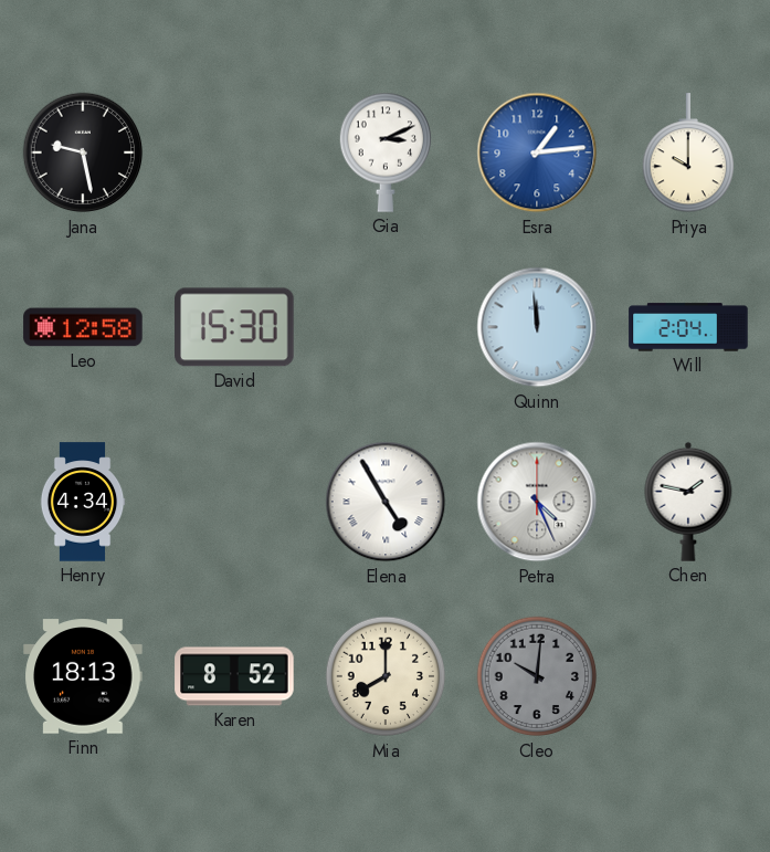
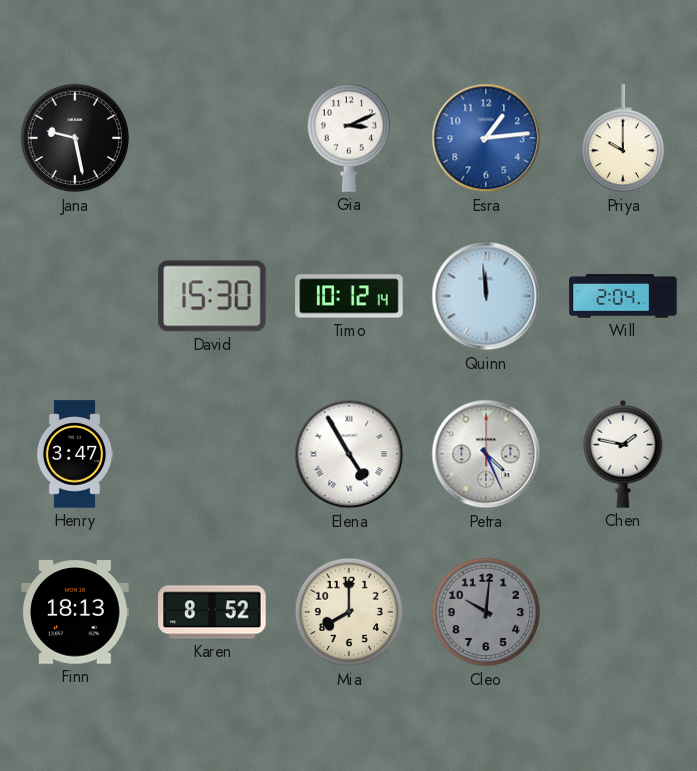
Leo: 12:58 -> none (83, 327)
Timo: none -> 10:12 (349, 296)
Henry: 4:34 -> 3:47 (75, 454)
